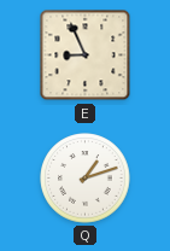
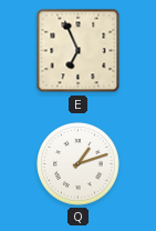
E: 8:56 -> 6:56 (79, 51)
